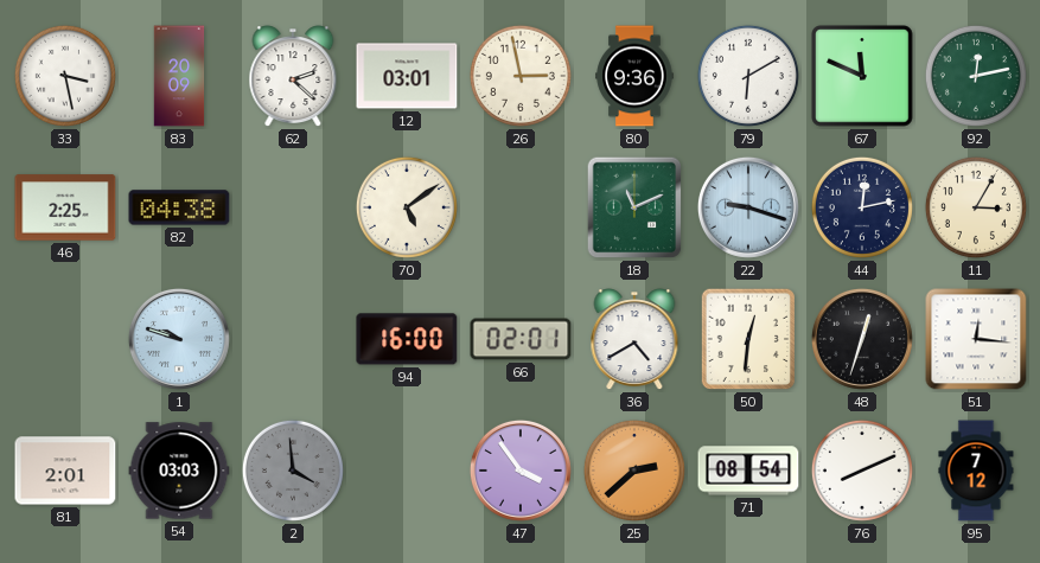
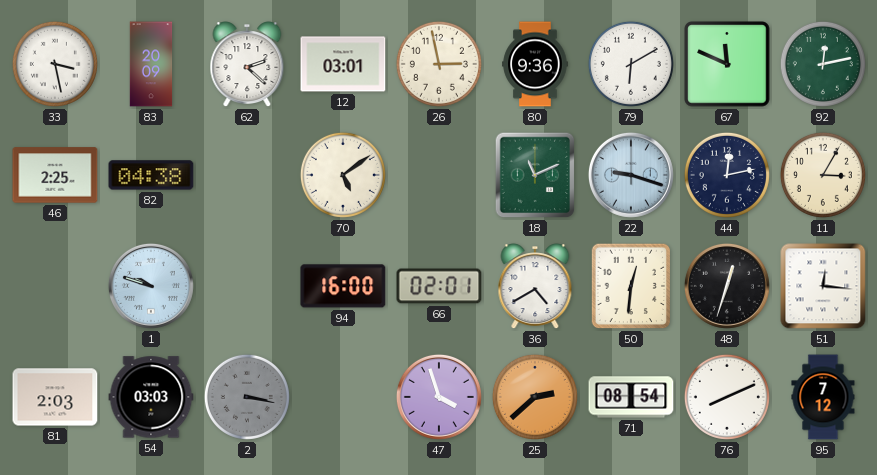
81: 2:01 -> 2:03 (55, 397)
2: 3:59 -> 3:17 (247, 397)
47: 3:54 -> 3:57 (439, 397)
